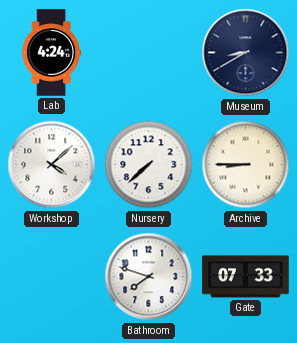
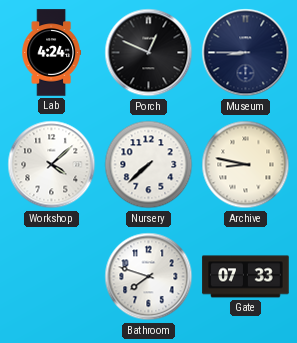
Porch: none -> 12:49 (149, 53)
Museum: 8:40 -> 8:45 (246, 53)
Archive: 8:45 -> 8:47 (246, 165)
